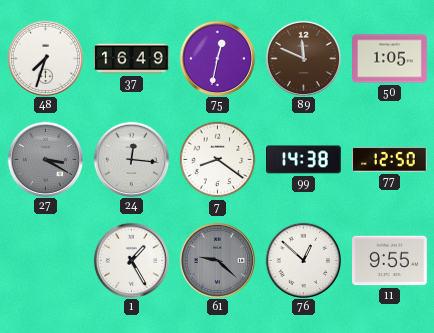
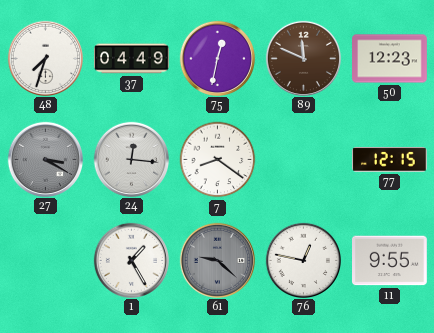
37: 16:49 -> 04:49 (132, 59)
50: 1:05 -> 12:23 (390, 59)
99: 14:38 -> none (304, 160)
77: 12:50 -> 12:15 (389, 160)
76: 12:52 -> 12:47 (303, 260)
